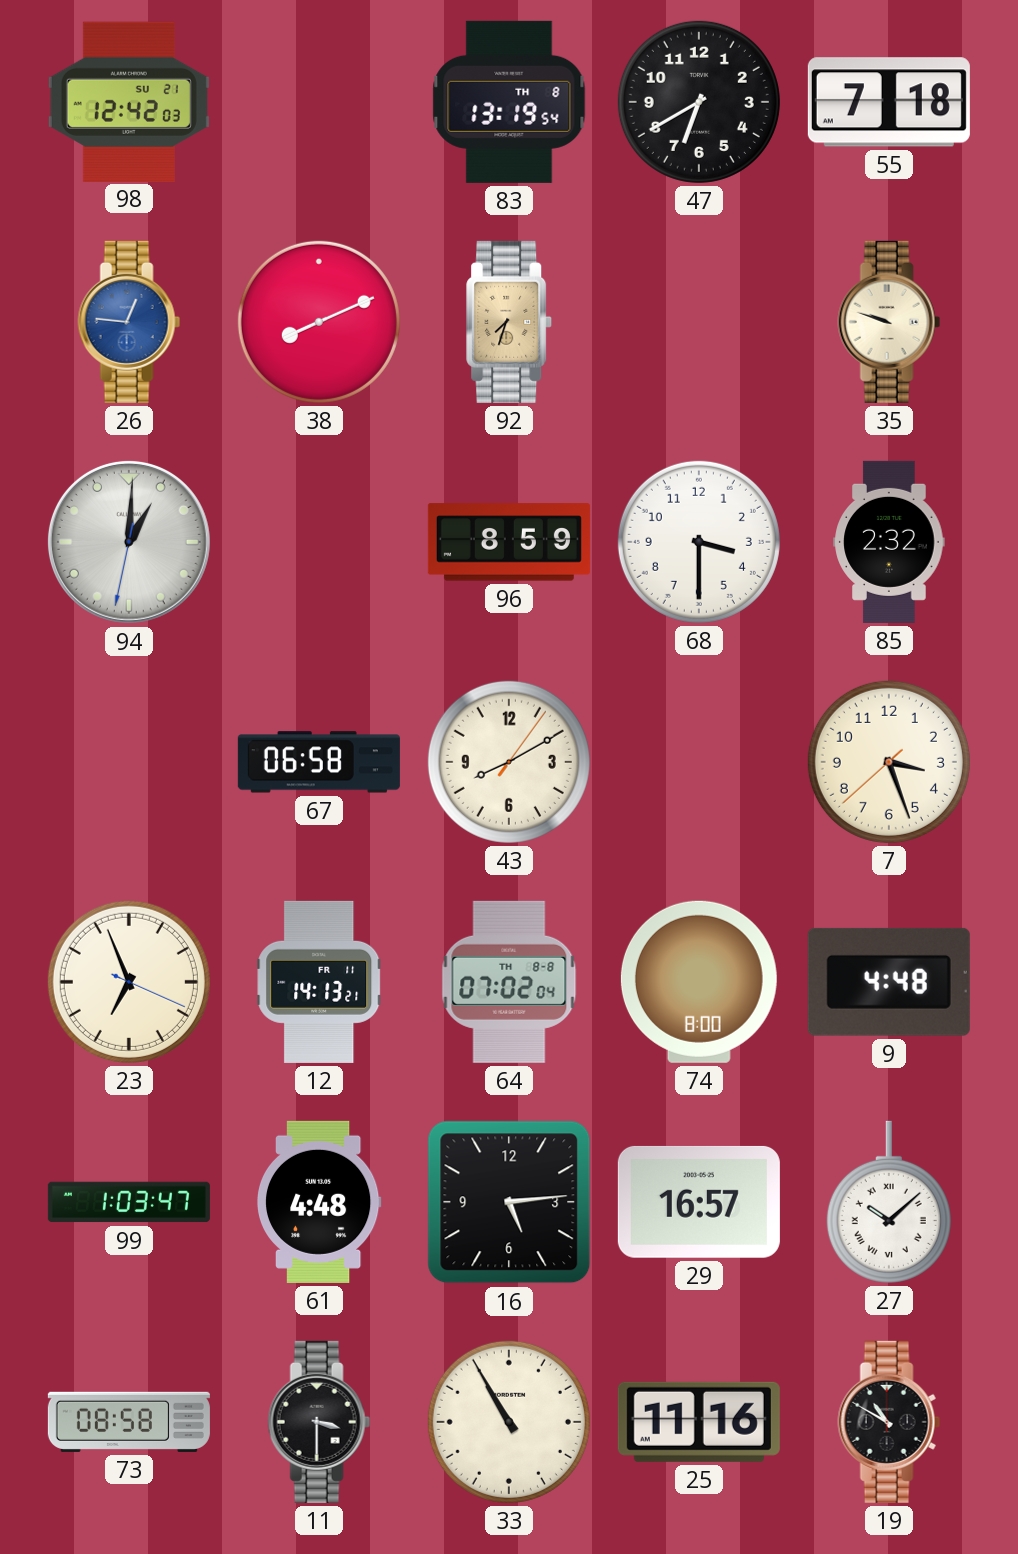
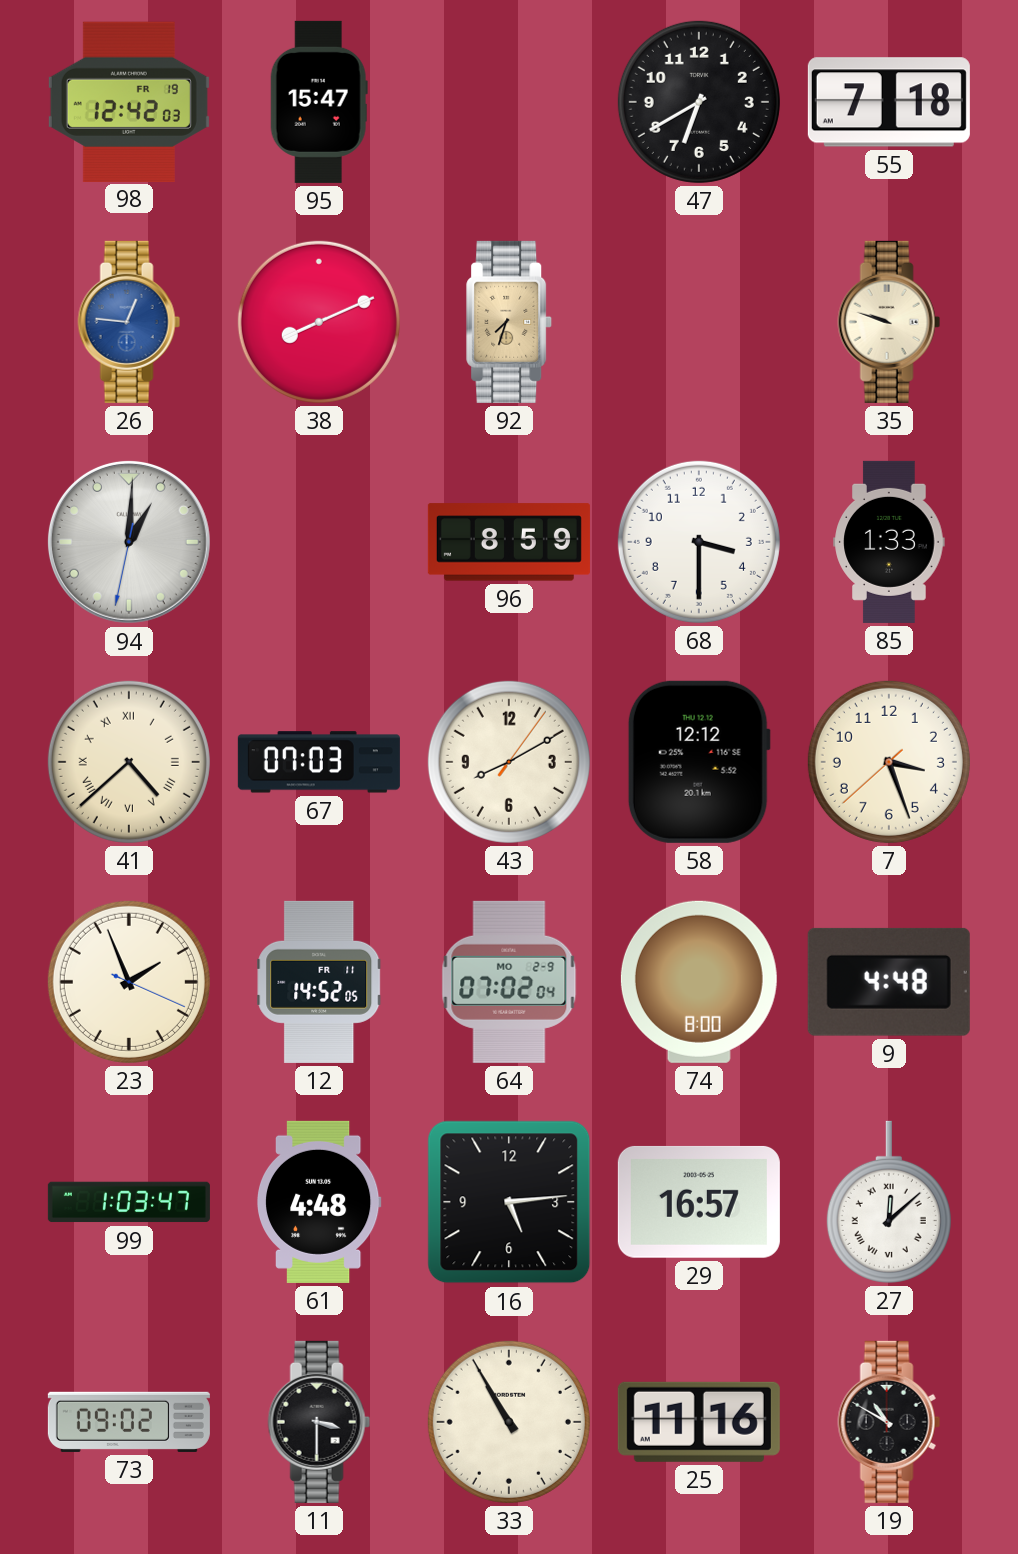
98 date: SU 21 -> FR 19 (129, 101)
95: none -> 15:47 (319, 102)
83: 13:19 -> none (509, 102)
85: 2:32 -> 1:33 (889, 542)
41: none -> 4:38 (129, 762)
67: 06:58 -> 07:03 (319, 762)
58: none -> 12:12 (699, 762)
23: 6:56 -> 1:56 (129, 982)
12: 14:13 -> 14:52 (320, 982)
64 date: TH 8-8 -> MO 2-9 (509, 982)
27: 10:08 -> 12:08 (889, 1202)
73: 08:58 -> 09:02 (129, 1422)
